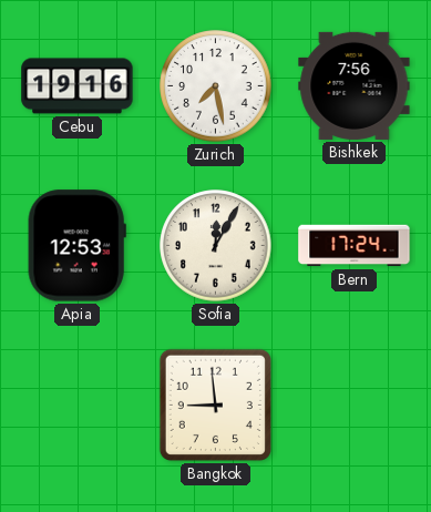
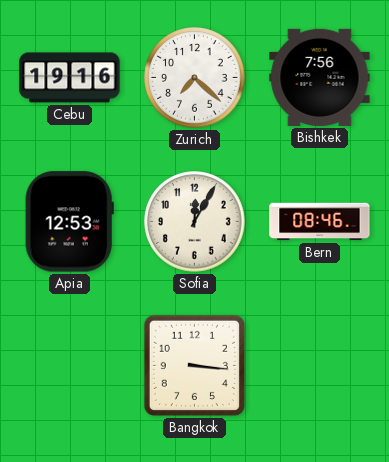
Zurich: 7:28 -> 7:22 (195, 78)
Bern: 17:24 -> 08:46 (320, 222)
Bangkok: 8:59 -> 3:16 (194, 365)
